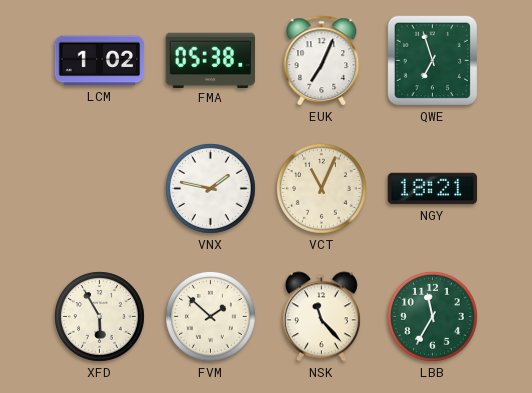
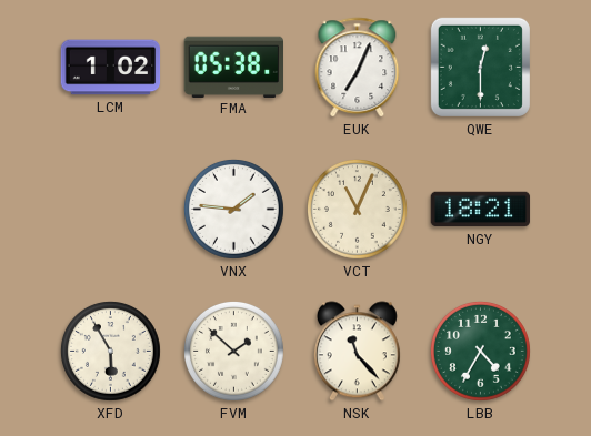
QWE: 6:57 -> 12:30 (480, 67)
VNX: 1:47 -> 1:46 (234, 210)
LBB: 11:35 -> 4:35 (481, 352)
